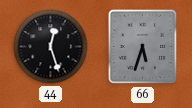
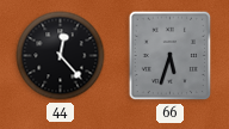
44: 12:27 -> 12:23 (61, 56)
